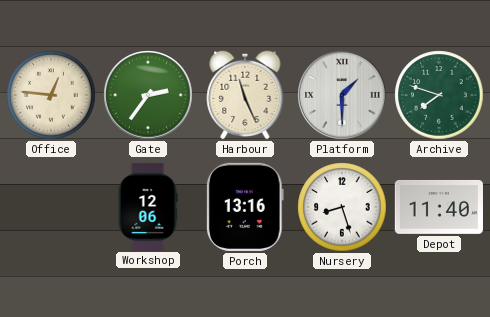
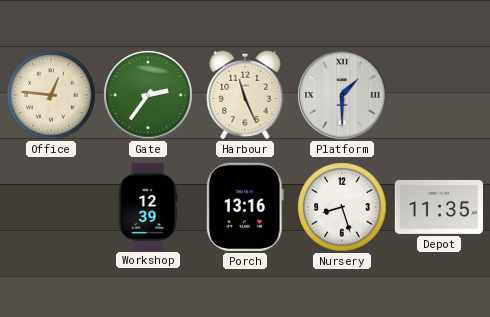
Archive: 7:48 -> none (439, 95)
Workshop: 12:06 -> 12:39 (148, 206)
Depot: 11:40 -> 11:35 (439, 207)
